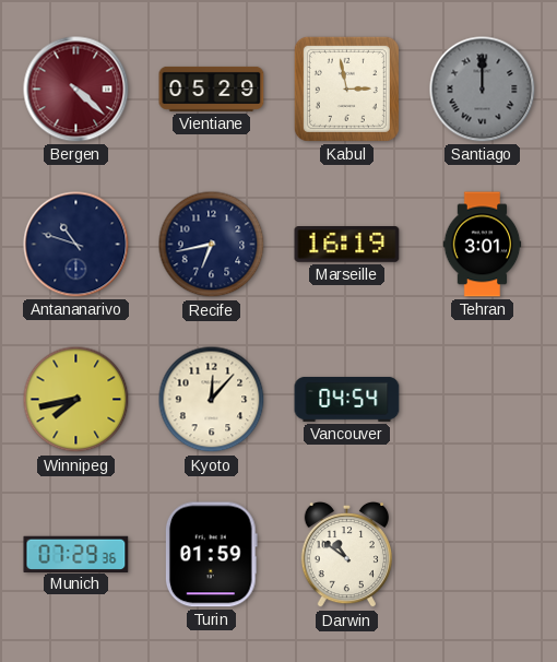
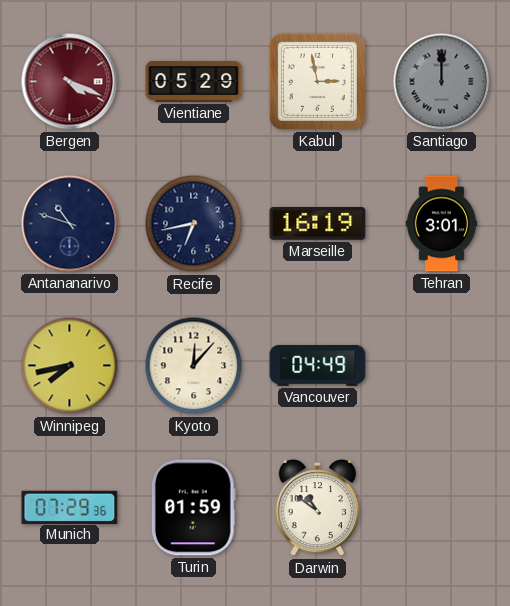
Bergen: 4:22 -> 4:19 (70, 82)
Vancouver: 04:54 -> 04:49 (318, 365)
